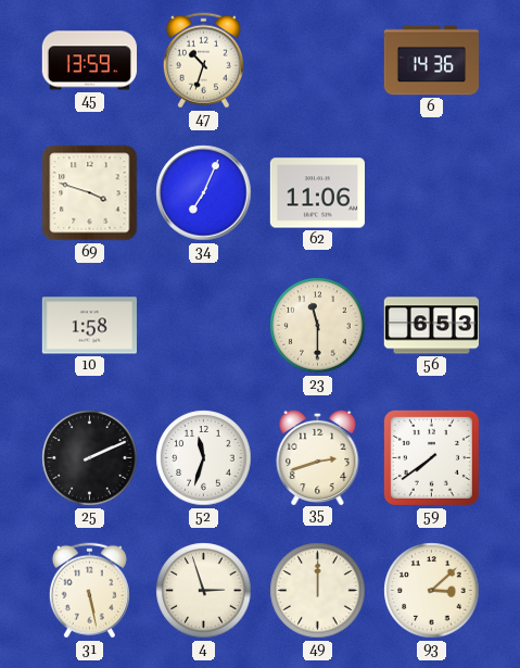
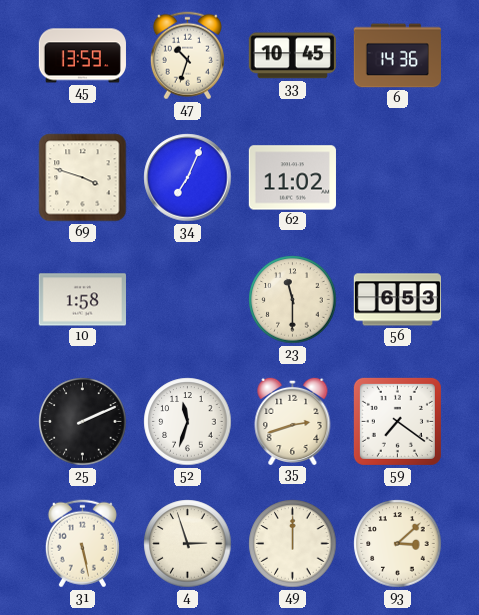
33: none -> 10:45 (292, 56)
62: 11:06 -> 11:02 (292, 178)
59: 7:39 -> 7:21 (397, 421)
